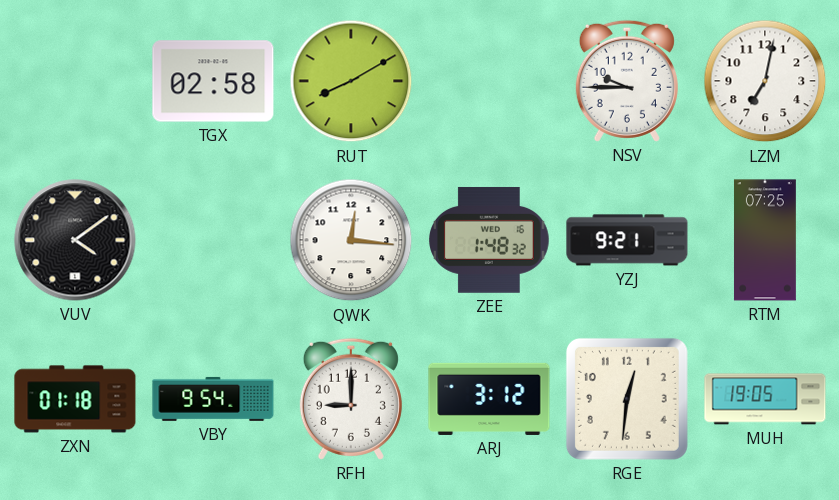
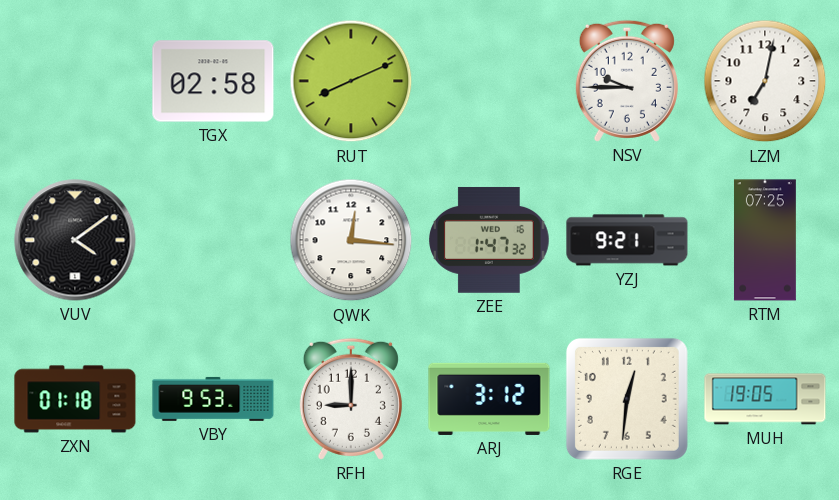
RUT: 8:10 -> 8:11 (351, 81)
ZEE: 1:48 -> 1:47 (490, 240)
VBY: 9:54 -> 9:53 (213, 399)
